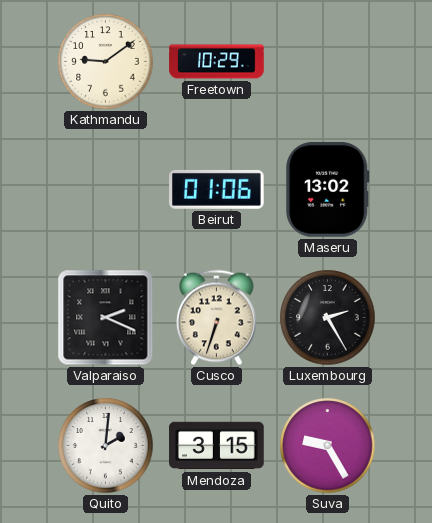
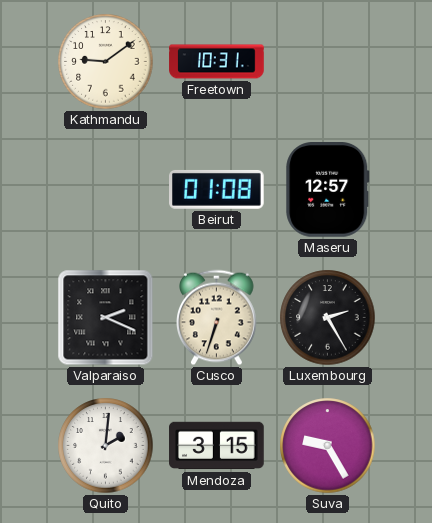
Freetown: 10:29 -> 10:31 (217, 62)
Beirut: 01:06 -> 01:08 (217, 189)
Maseru: 13:02 -> 12:57 (328, 190)
